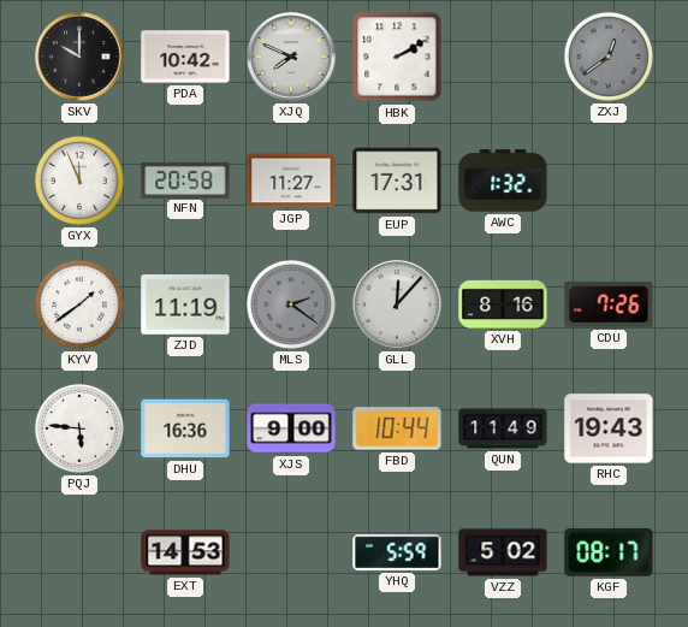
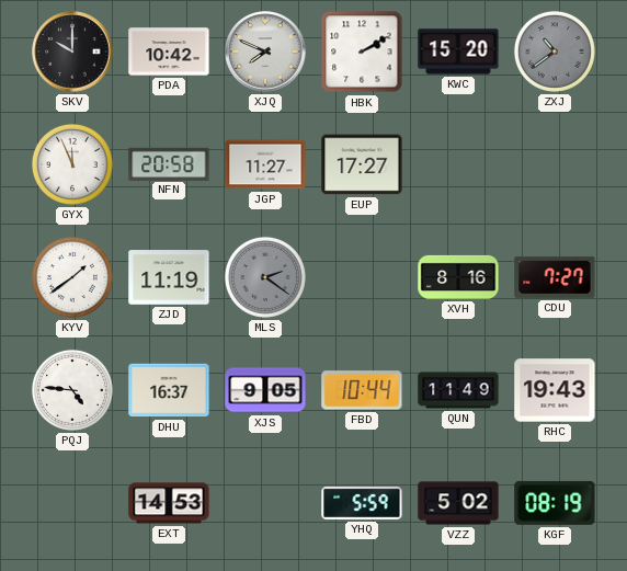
KWC: none -> 15:20 (458, 52)
ZXJ: 12:39 -> 10:39 (555, 52)
EUP: 17:31 -> 17:27 (362, 164)
AWC: 1:32 -> none (503, 181)
GLL: 12:07 -> none (397, 304)
CDU: 7:26 -> 7:27 (555, 277)
PQJ: 5:46 -> 4:46 (72, 390)
DHU: 16:36 -> 16:37 (169, 390)
XJS: 9:00 -> 9:05 (265, 390)
KGF: 08:17 -> 08:19 (555, 503)
